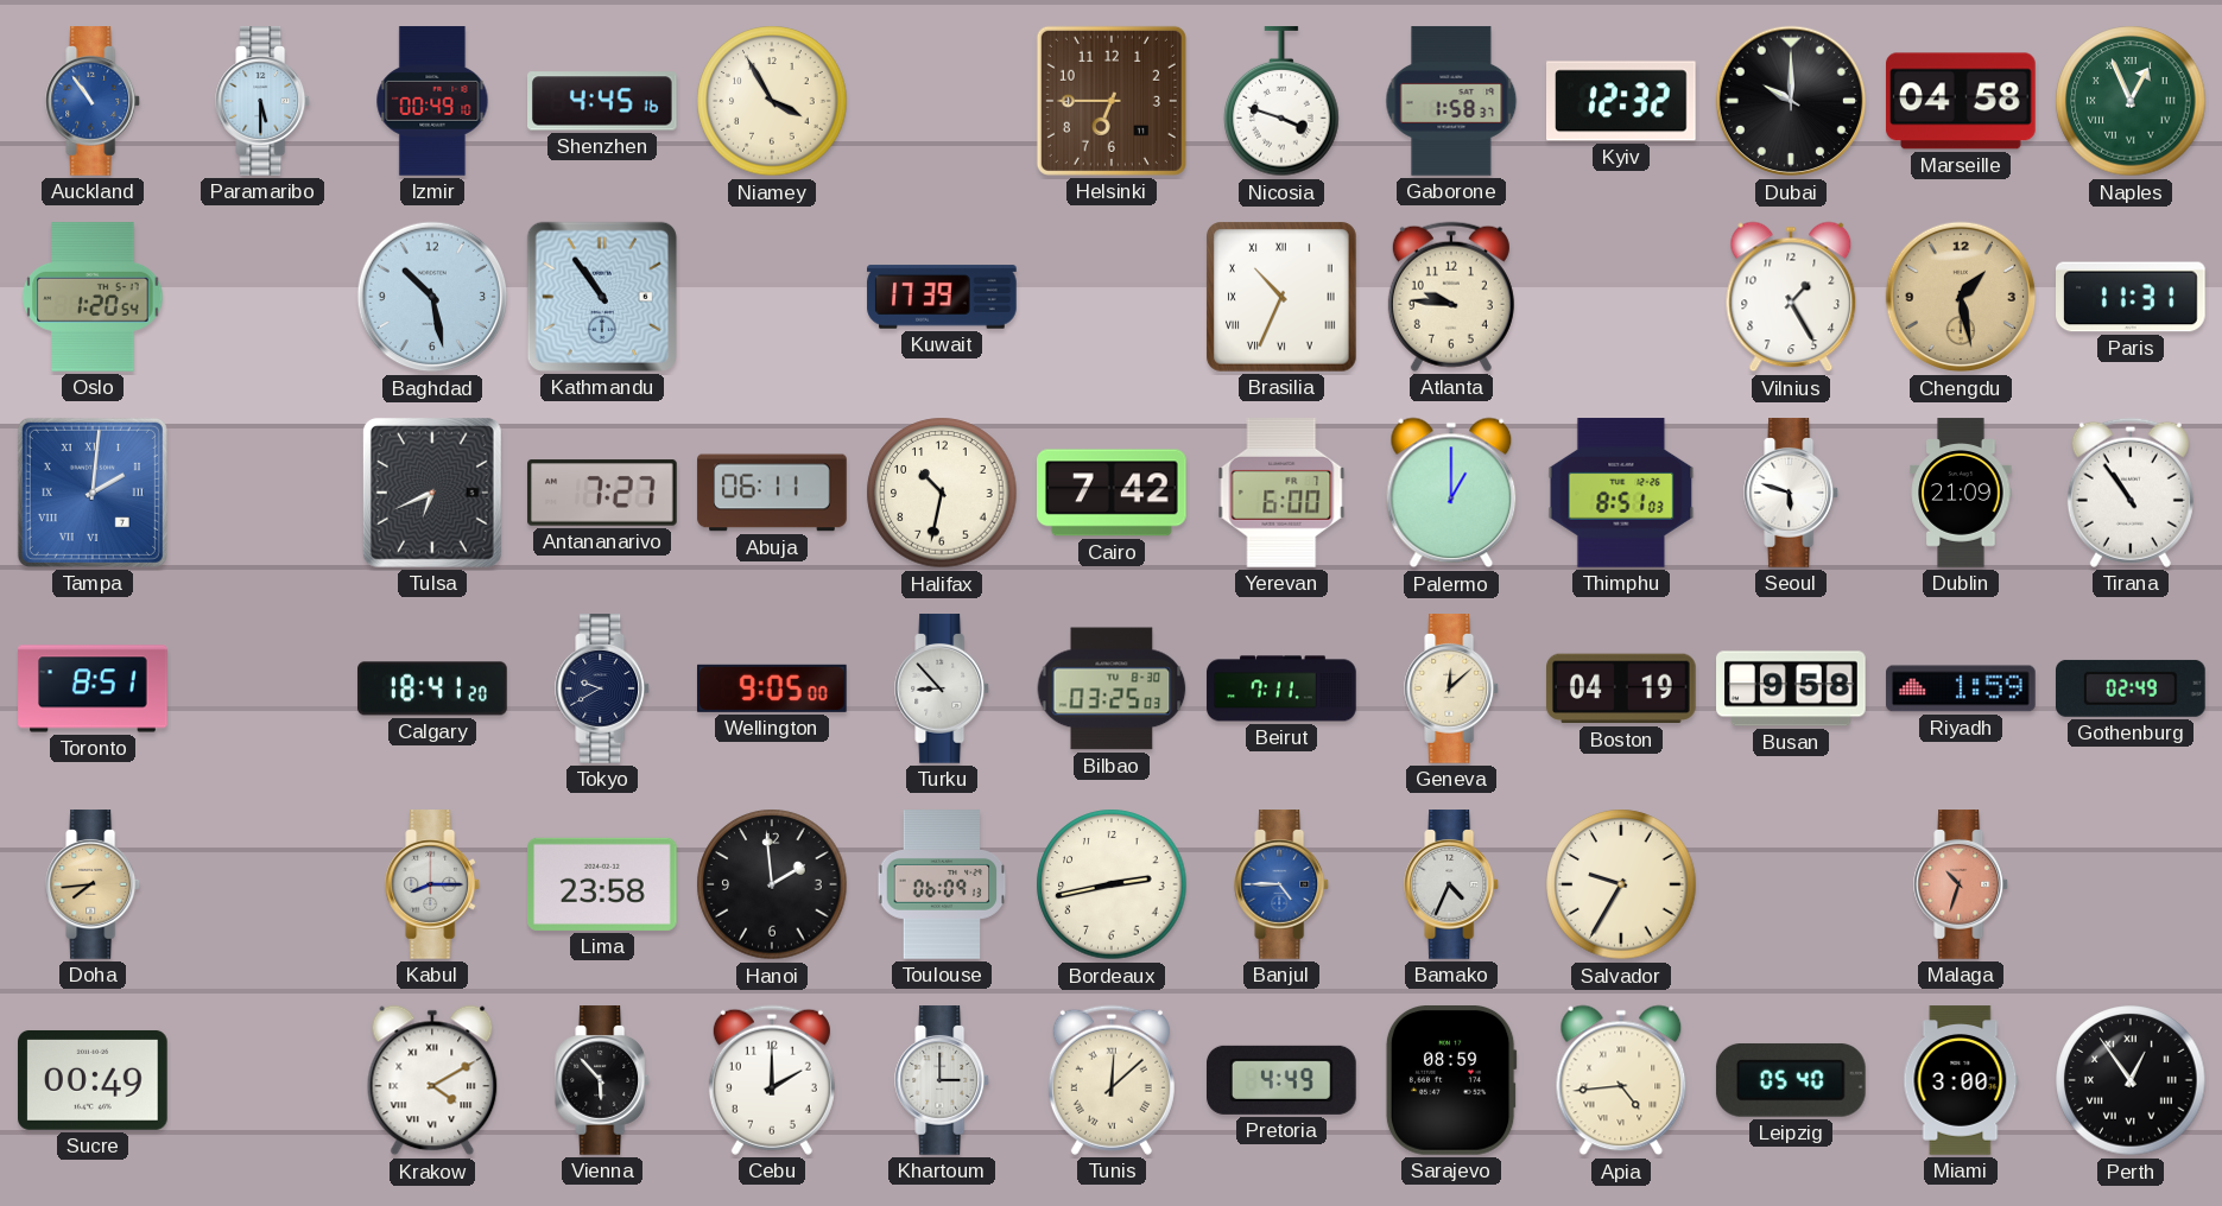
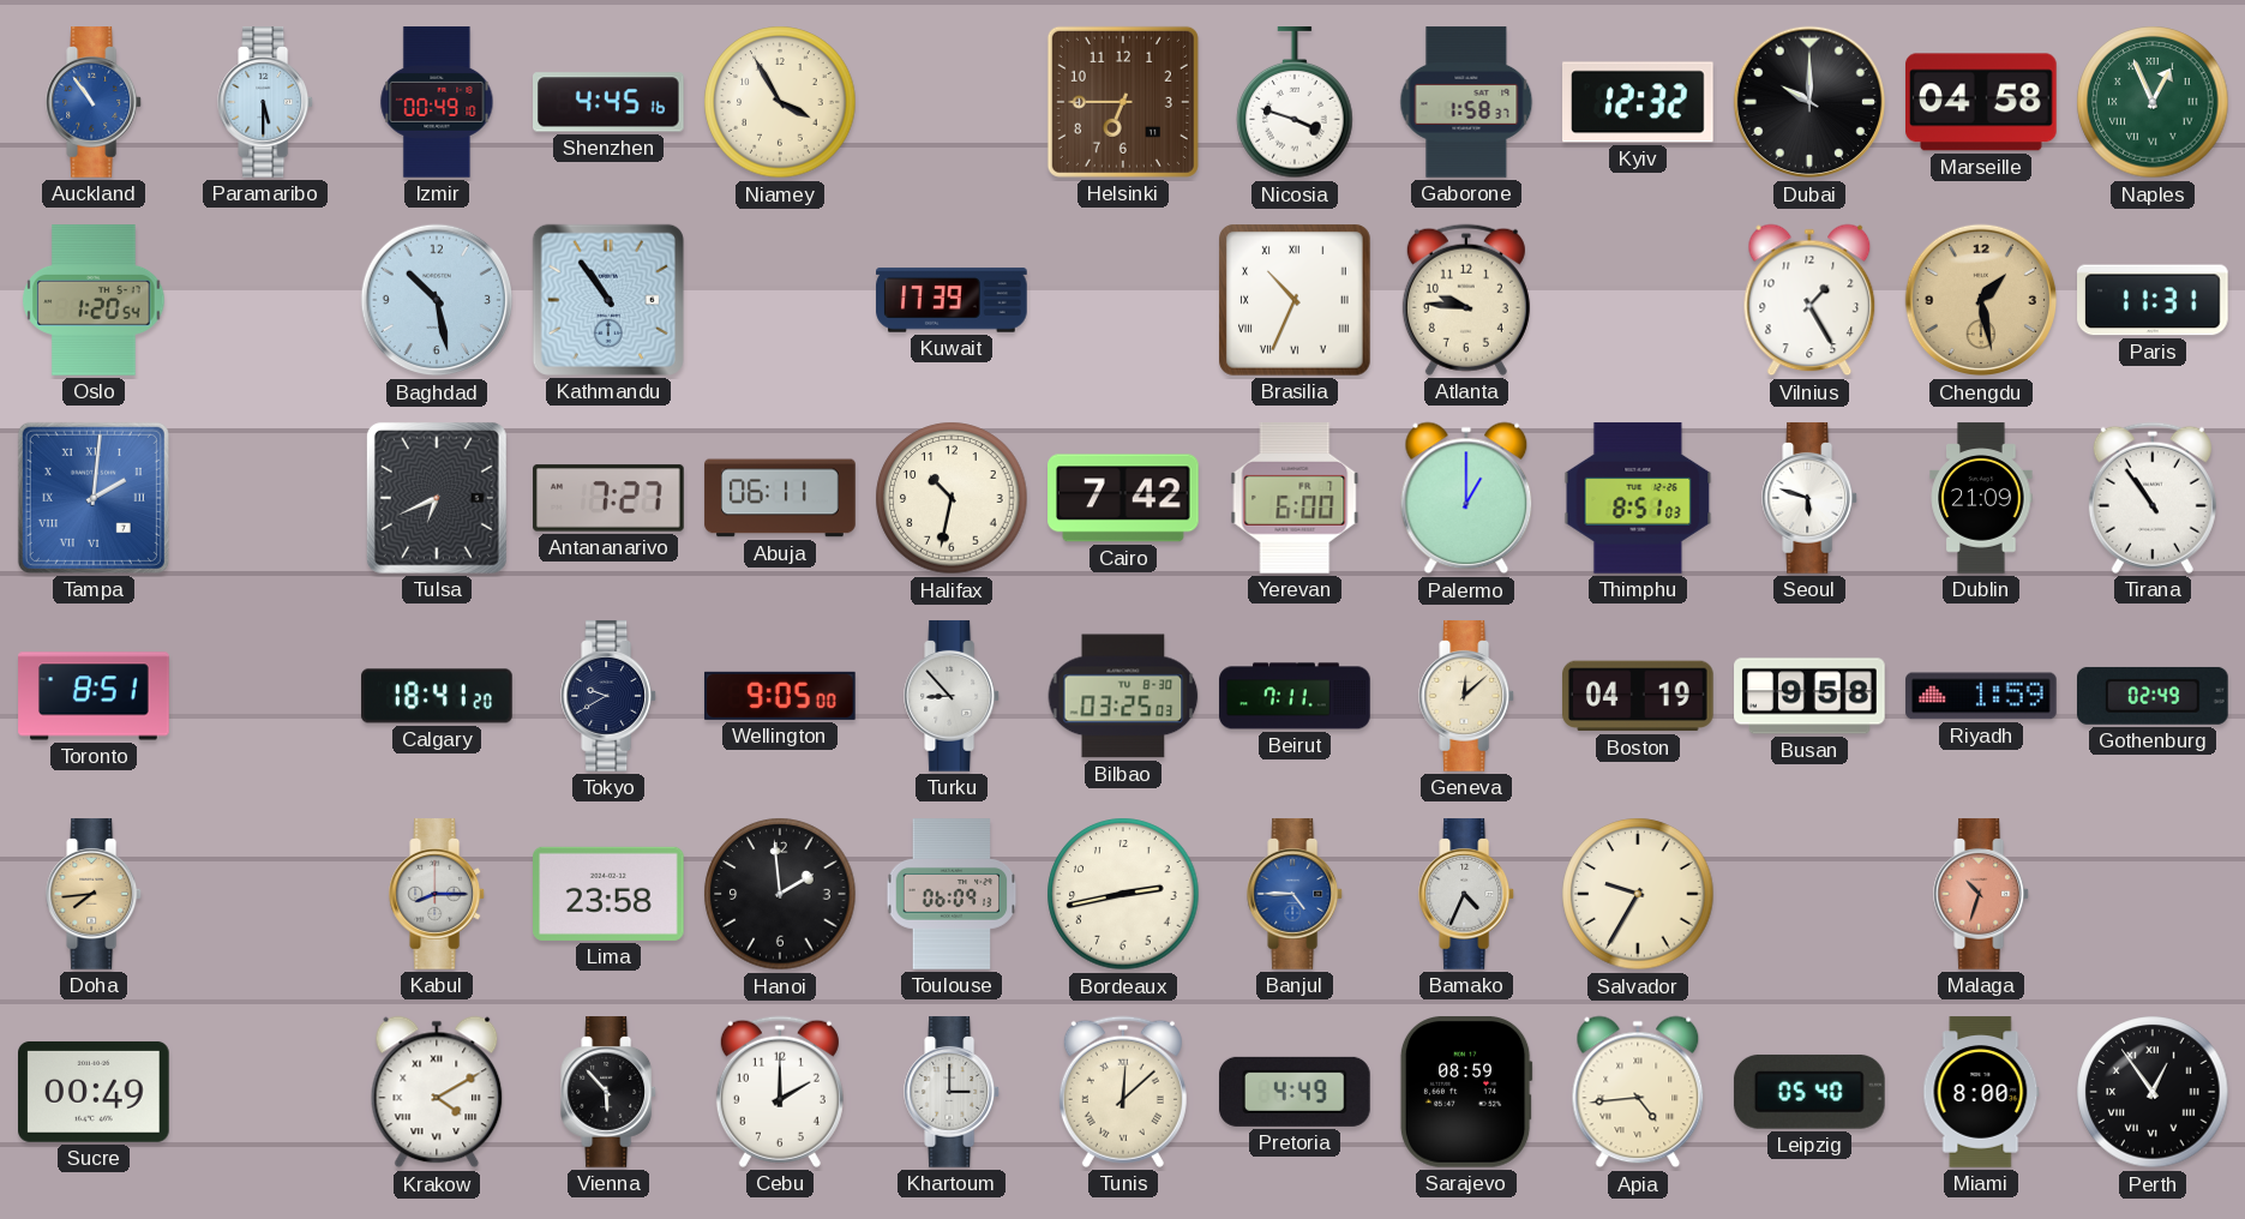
Miami: 3:00 -> 8:00 (1981, 1092)
